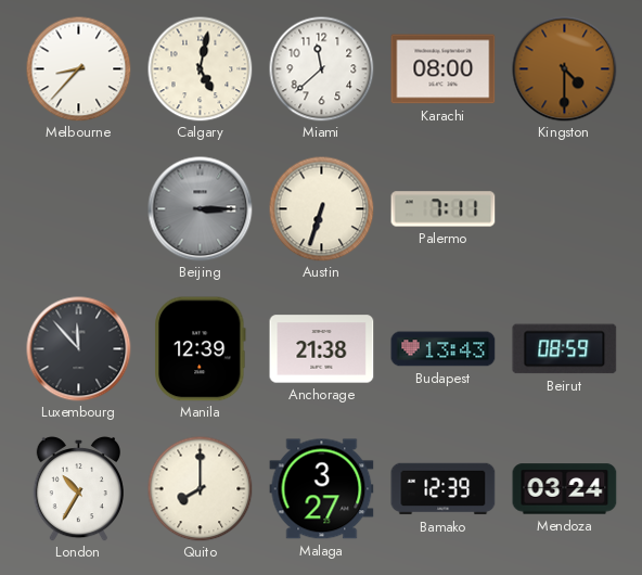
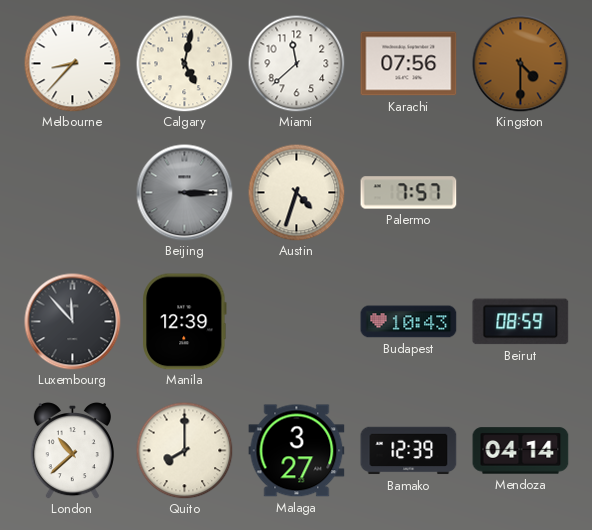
Karachi: 08:00 -> 07:56 (409, 64)
Austin: 6:33 -> 4:33 (296, 192)
Palermo: 7:11 -> 7:57 (409, 193)
Anchorage: 21:38 -> none (322, 349)
Budapest: 13:43 -> 10:43 (409, 322)
London: 10:35 -> 10:38 (72, 450)
Mendoza: 03:24 -> 04:14 (521, 451)
